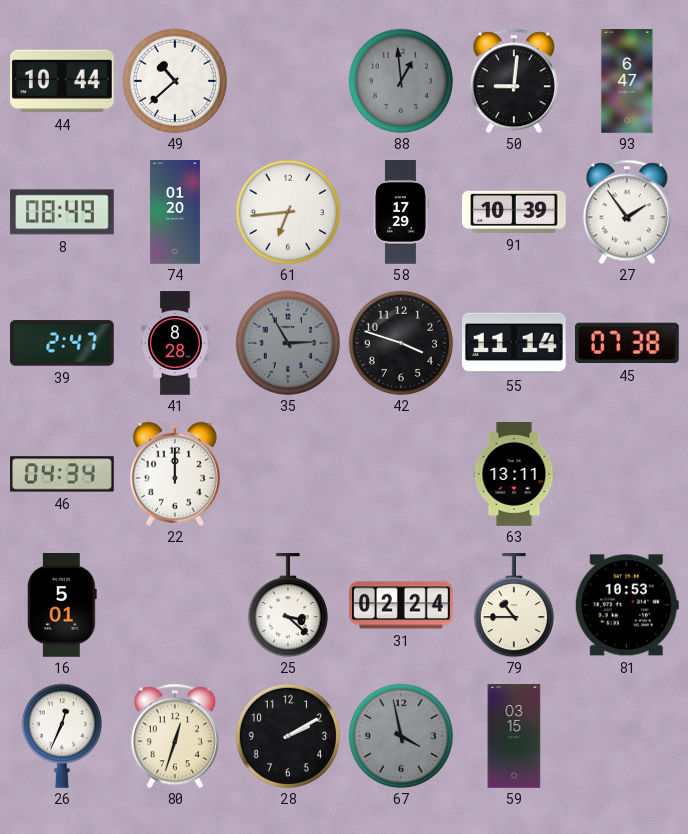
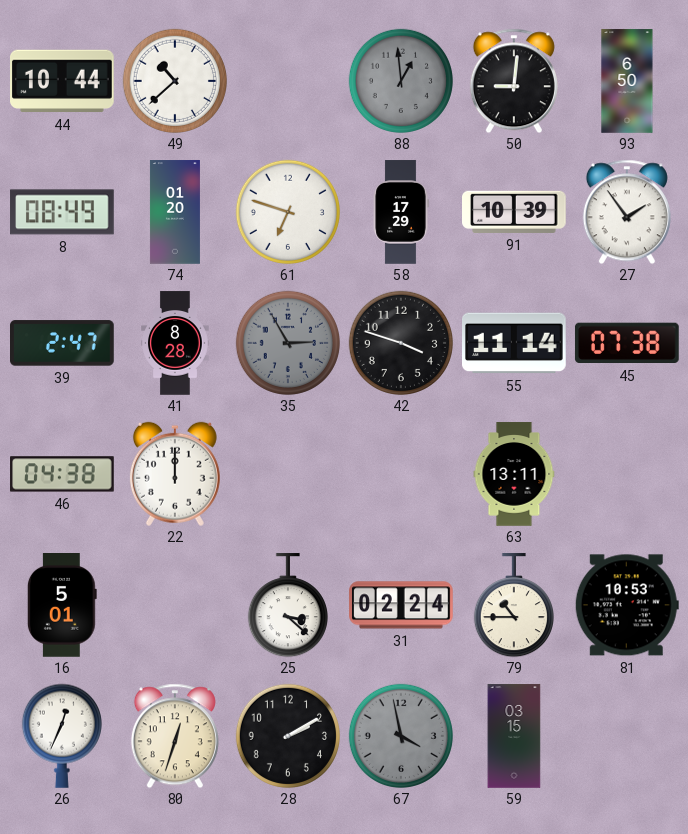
93: 6:47 -> 6:50 (627, 81)
61: 6:44 -> 6:48 (287, 211)
46: 04:34 -> 04:38 (62, 474)
